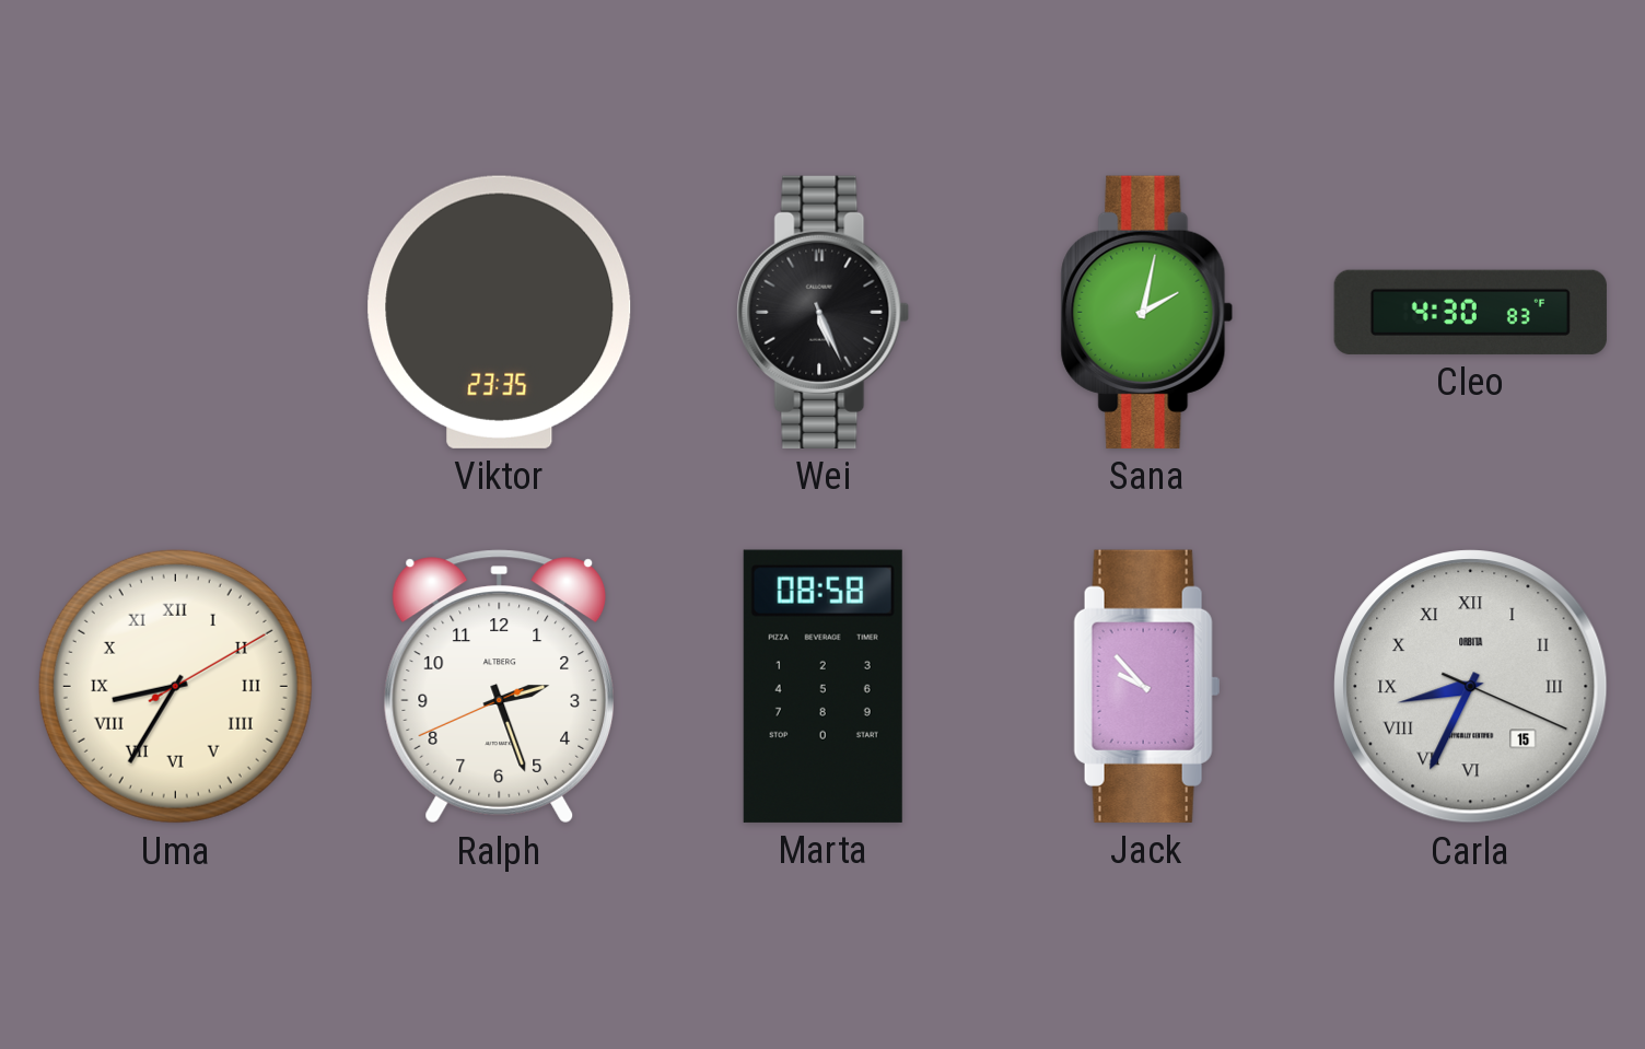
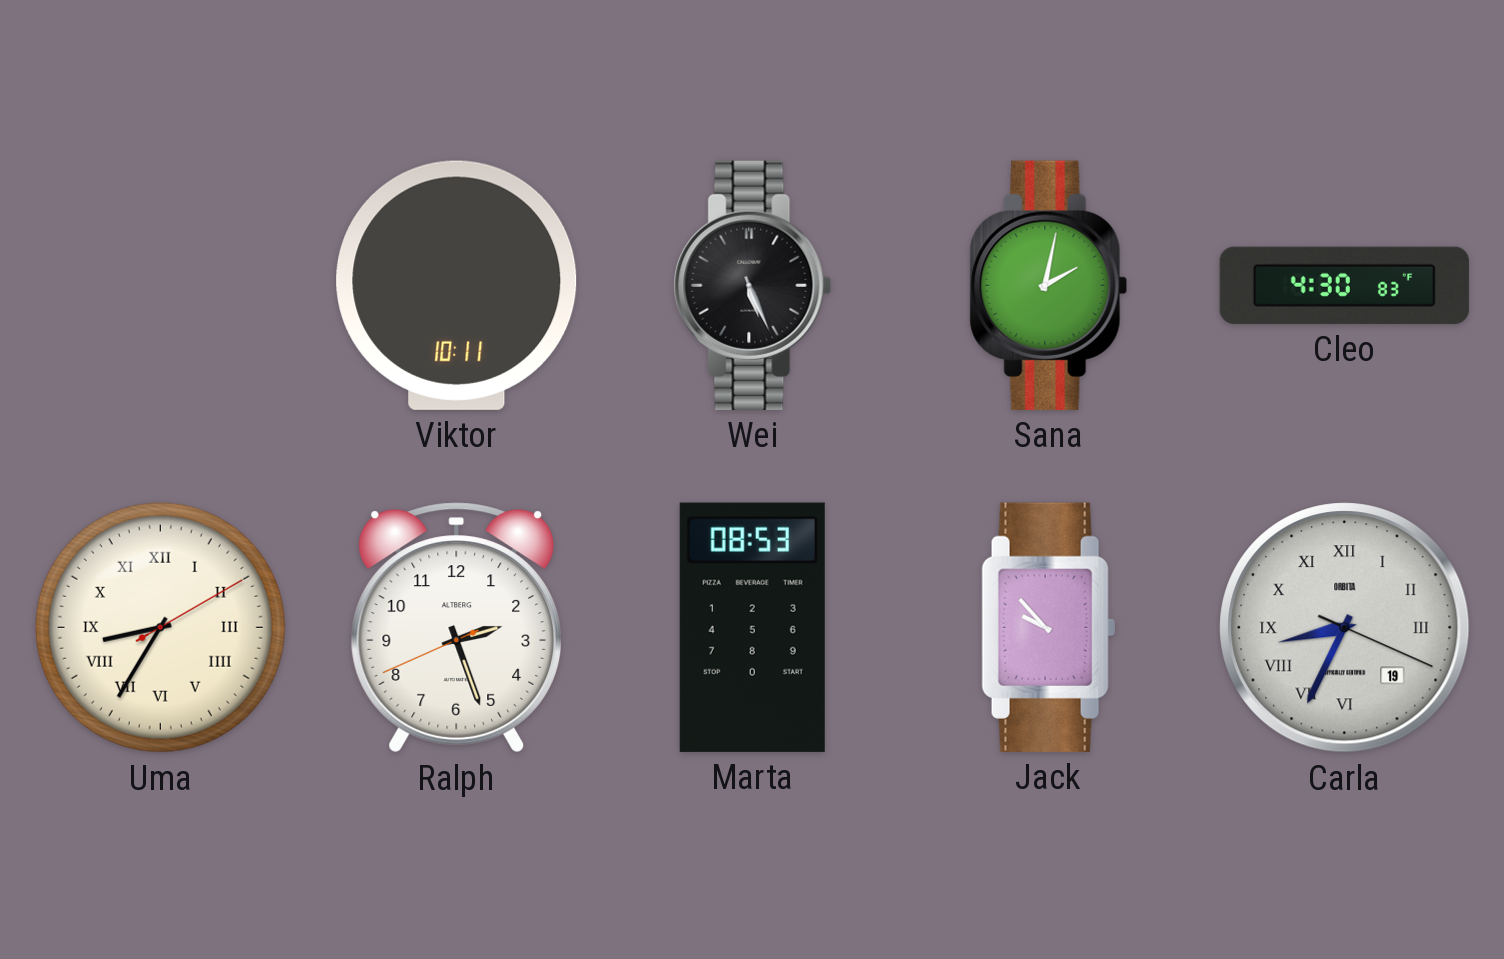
Viktor: 23:35 -> 10:11 (457, 285)
Marta: 08:58 -> 08:53 (752, 627)
Carla date: 15 -> 19 (1345, 628)
